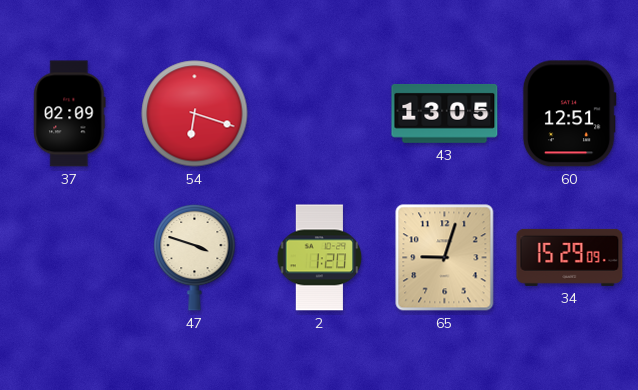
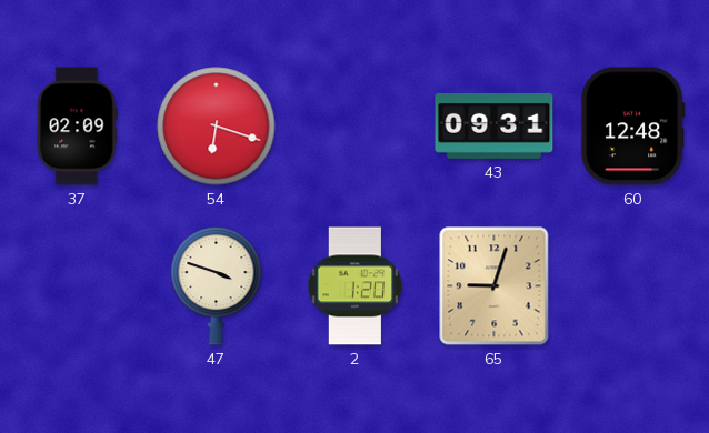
43: 13:05 -> 09:31 (495, 125)
60: 12:51 -> 12:48 (632, 127)
34: 15:29 -> none (570, 257)
